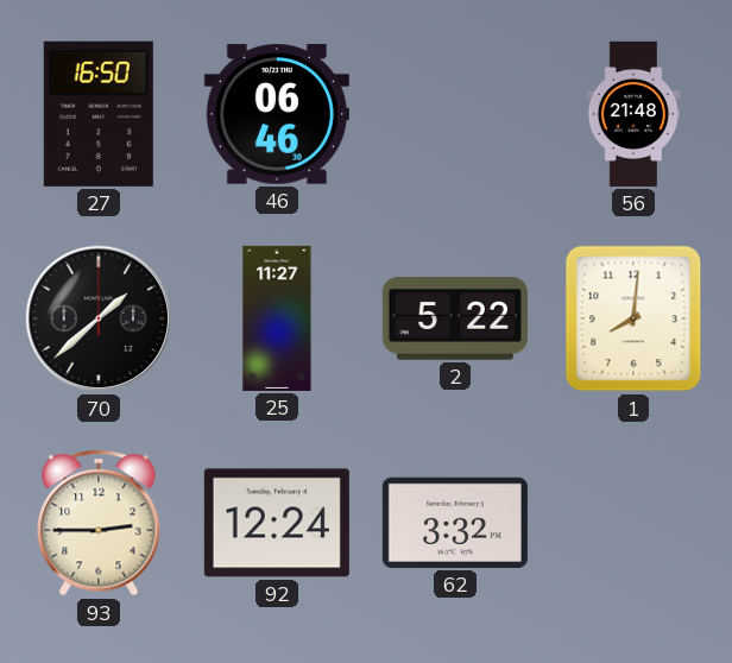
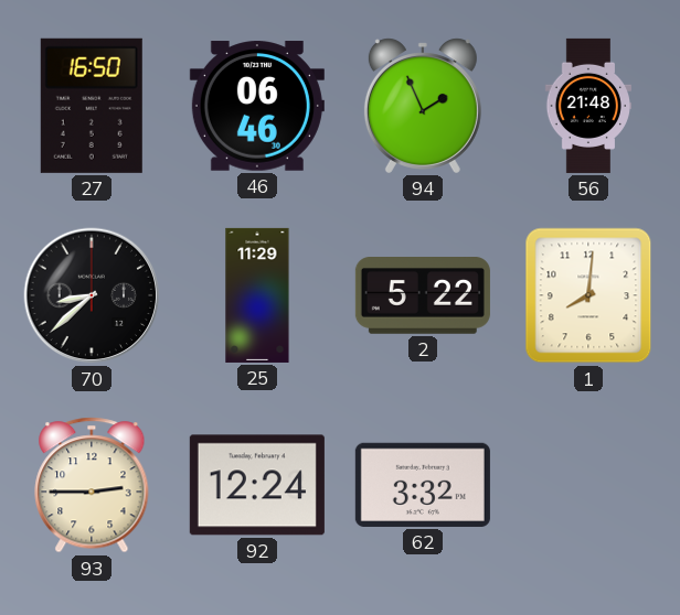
94: none -> 1:56 (423, 106)
70: 1:38 -> 8:38 (92, 295)
25: 11:27 -> 11:29 (257, 295)
